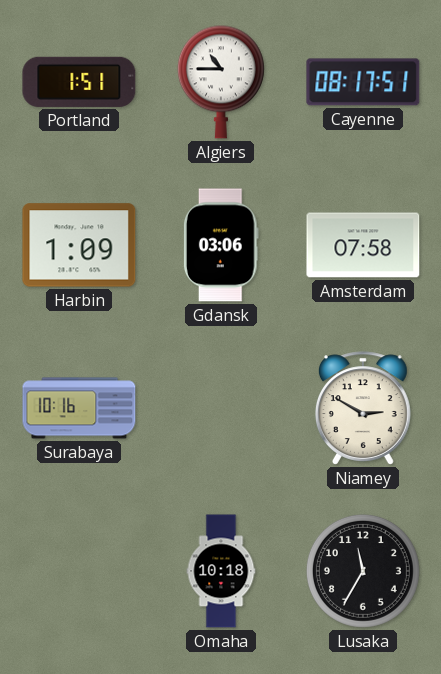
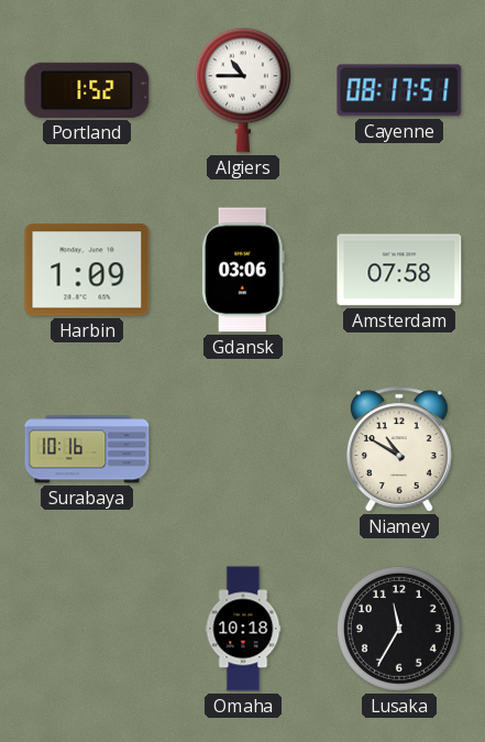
Portland: 1:51 -> 1:52 (87, 90)
Niamey: 2:50 -> 10:50 (399, 449)
